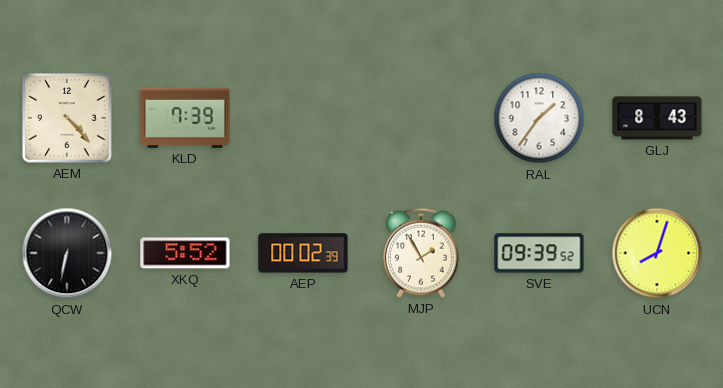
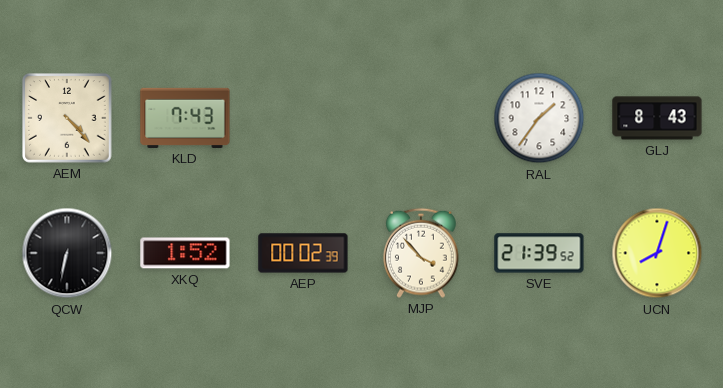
KLD: 7:39 -> 7:43 (185, 118)
XKQ: 5:52 -> 1:52 (185, 253)
MJP: 1:55 -> 3:53 (421, 253)
SVE: 09:39 -> 21:39 (539, 253)
